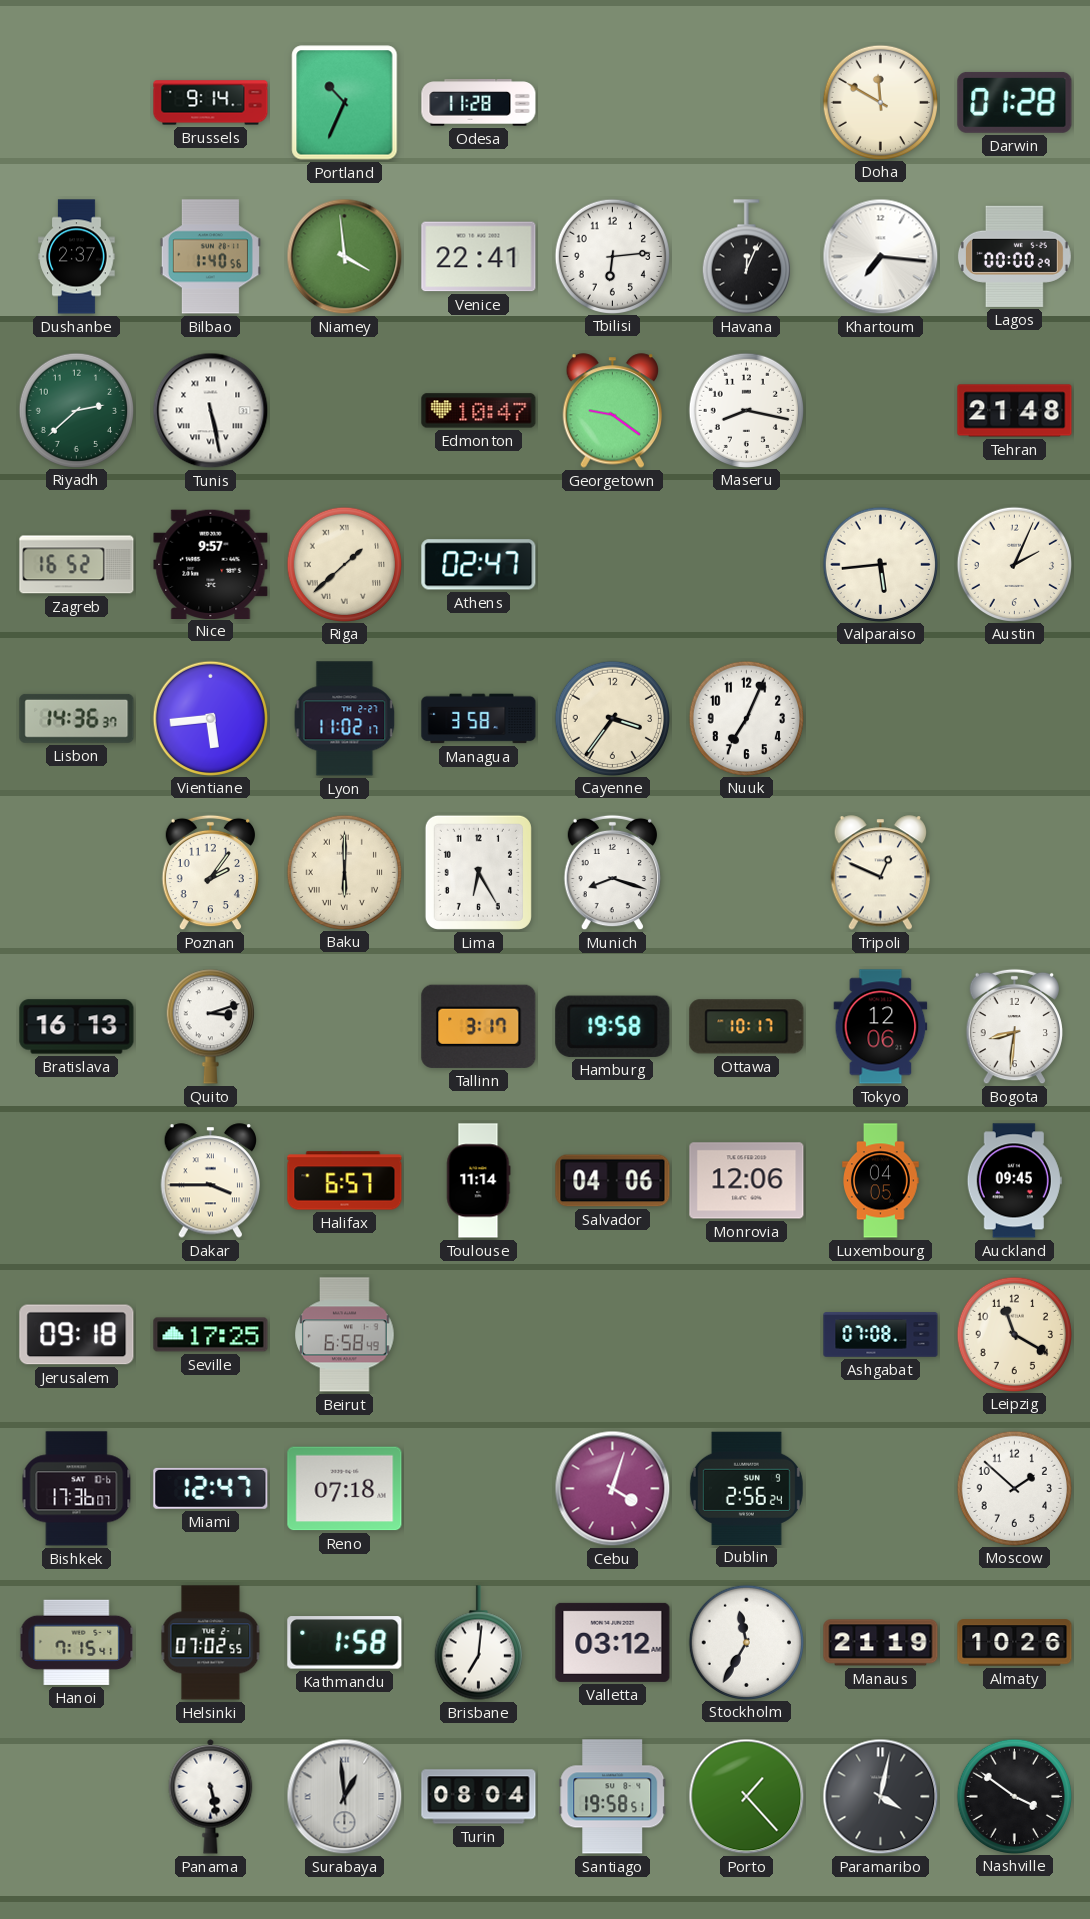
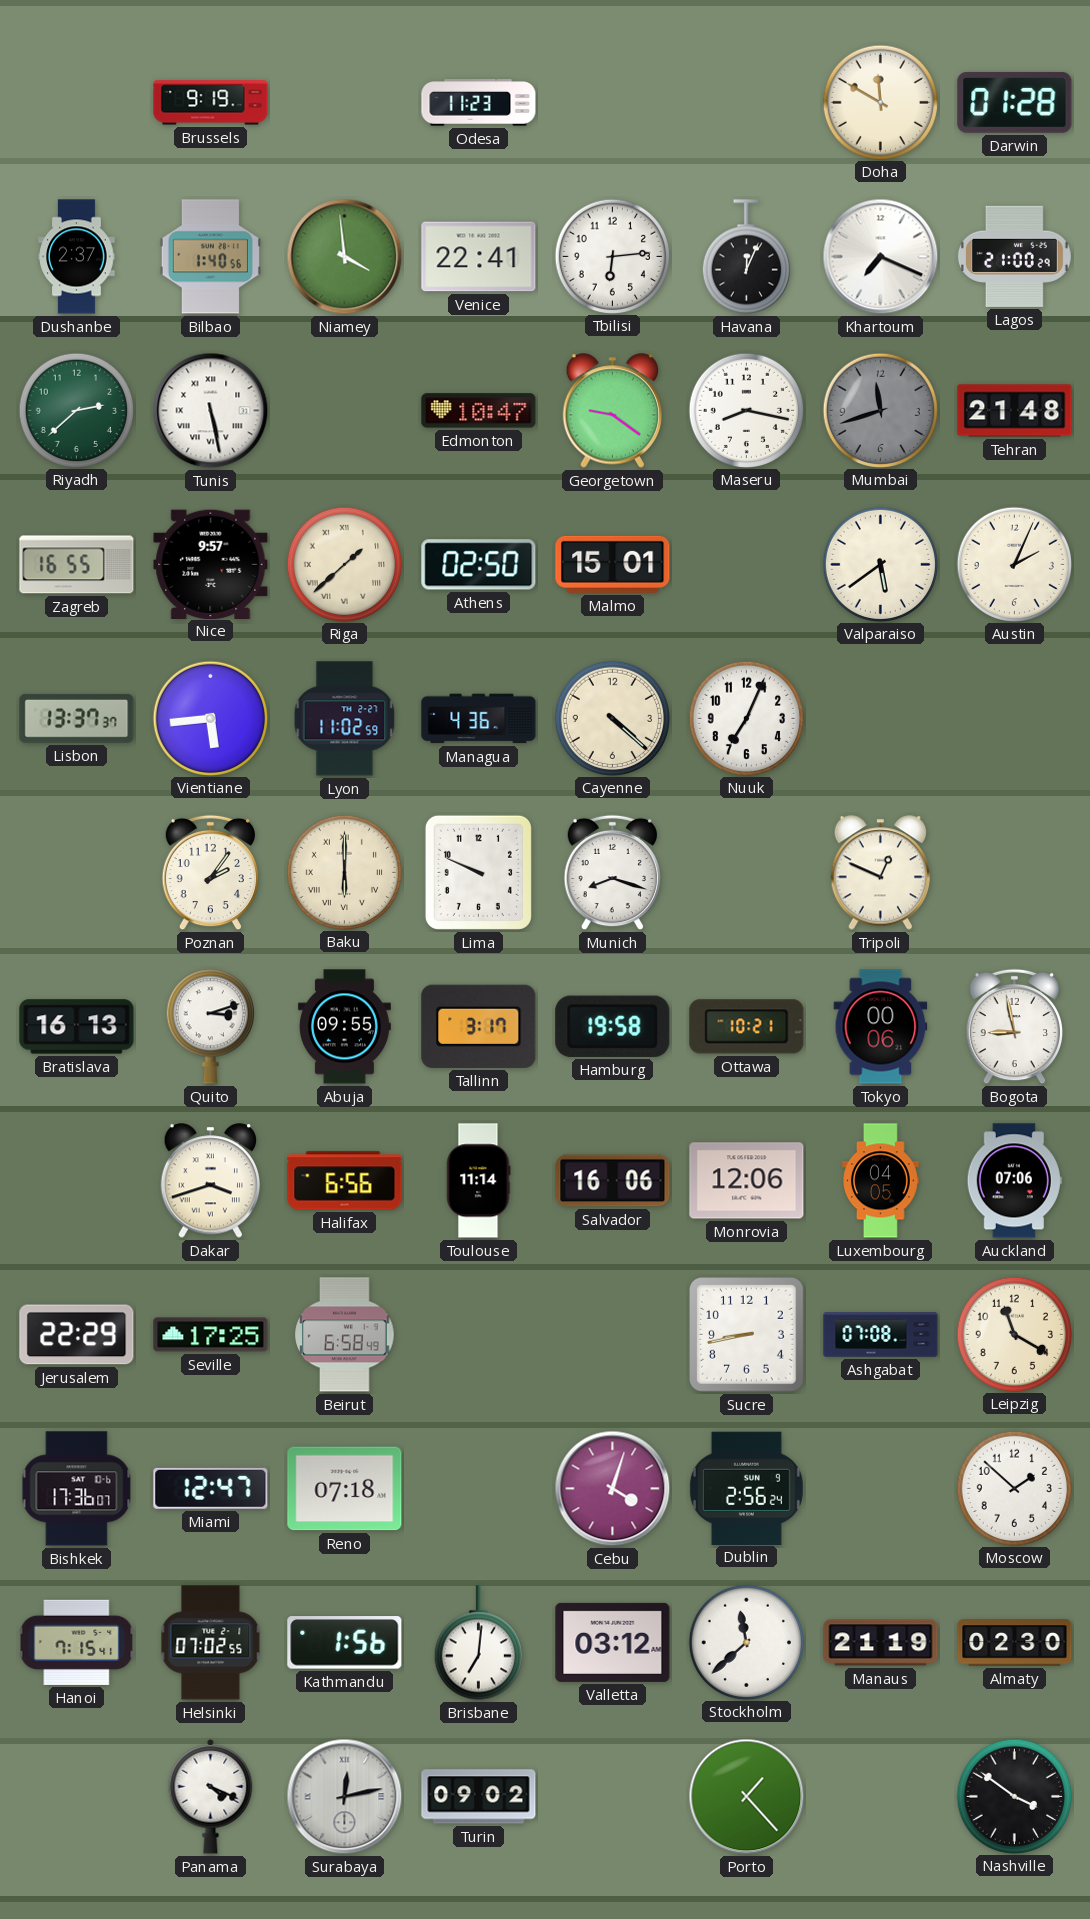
Brussels: 9:14 -> 9:19 (211, 103)
Portland: 10:34 -> none (345, 103)
Odesa: 11:28 -> 11:23 (479, 103)
Khartoum: 7:16 -> 7:19 (881, 257)
Lagos: 00:00 -> 21:00 (1014, 256)
Mumbai: none -> 11:42 (880, 410)
Zagreb: 16:52 -> 16:55 (77, 565)
Athens: 02:47 -> 02:50 (479, 565)
Malmo: none -> 15:01 (613, 564)
Valparaiso: 5:44 -> 5:39 (880, 564)
Lisbon: 14:36 -> 13:37 (77, 718)
Lyon: 11:02:17 -> 11:02:59 (345, 719)
Managua: 3:58 -> 4:36 (479, 719)
Cayenne: 3:36 -> 4:22 (612, 718)
Lima: 6:25 -> 9:49 (478, 872)
Abuja: none -> 09:55 (344, 1027)
Ottawa: 10:17 -> 10:21 (747, 1027)
Tokyo: 12:06 -> 00:06 (881, 1027)
Bogota: 8:31 -> 8:58 (1014, 1027)
Dakar: 3:45 -> 3:42 (210, 1181)
Halifax: 6:57 -> 6:56 (345, 1181)
Salvador: 04:06 -> 16:06 (613, 1181)
Auckland: 09:45 -> 07:06 (1014, 1181)
Jerusalem: 09:18 -> 22:29 (77, 1335)
Sucre: none -> 8:43 (747, 1335)
Kathmandu: 1:58 -> 1:56 (345, 1643)
Stockholm: 11:35 -> 11:38 (746, 1642)
Almaty: 10:26 -> 02:30 (1015, 1643)
Panama: 5:28 -> 4:19 (211, 1796)
Surabaya: 12:59 -> 12:13 (345, 1797)
Turin: 08:04 -> 09:02 (479, 1797)
Santiago: 19:58 -> none (613, 1797)
Paramaribo: 4:02 -> none (881, 1797)
